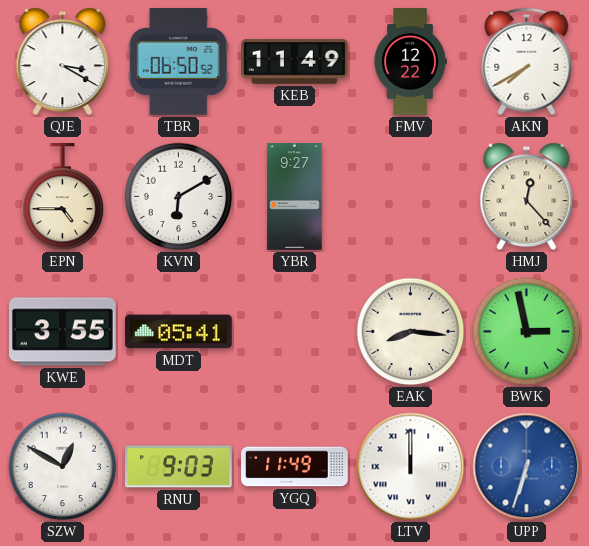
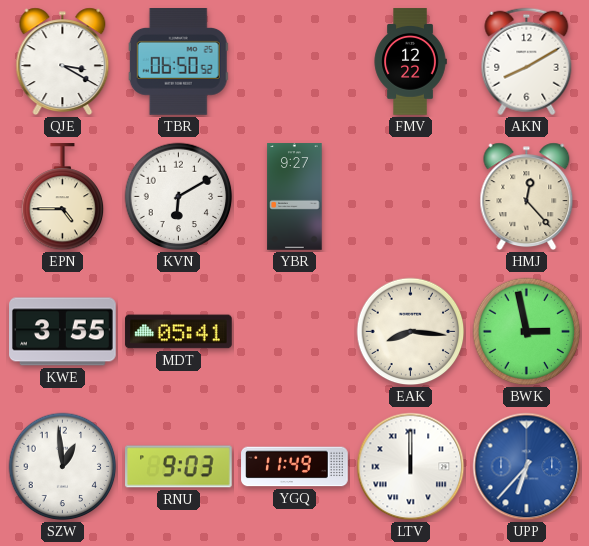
KEB: 11:49 -> none (295, 62)
AKN: 7:40 -> 8:10 (527, 62)
SZW: 12:50 -> 12:59 (63, 467)
UPP: 6:33 -> 6:37 (527, 467)
